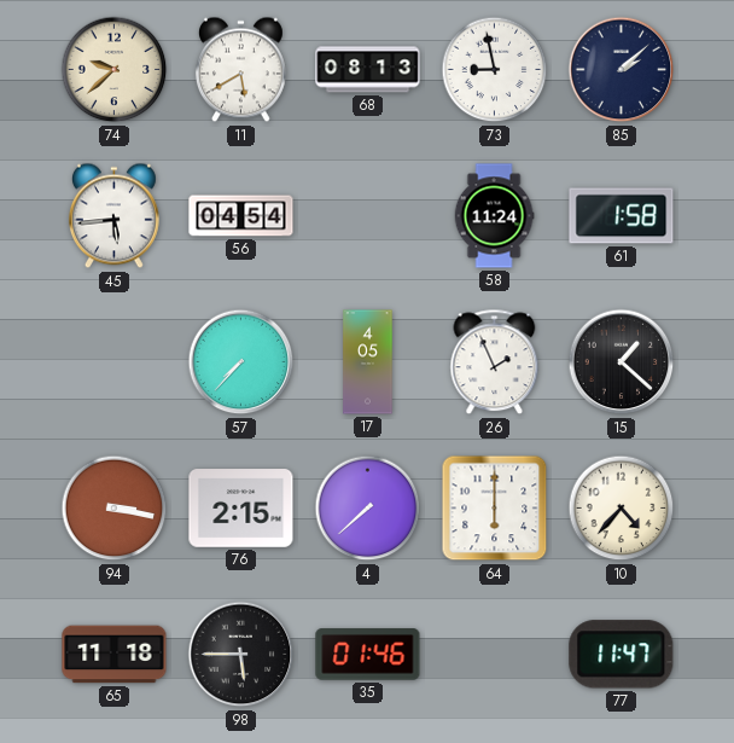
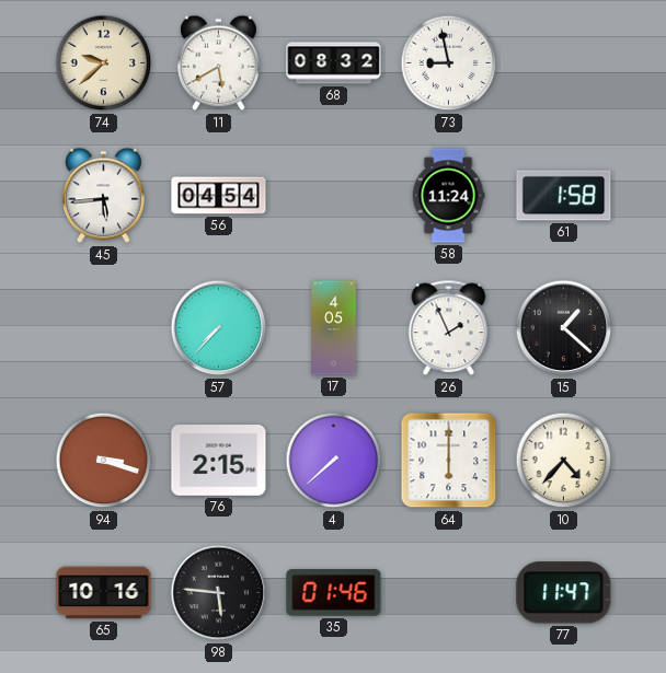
68: 08:13 -> 08:32 (334, 63)
85: 2:08 -> none (622, 70)
94: 3:17 -> 3:18 (104, 461)
65: 11:18 -> 10:16 (104, 593)
98: 5:45 -> 5:46 (219, 593)
